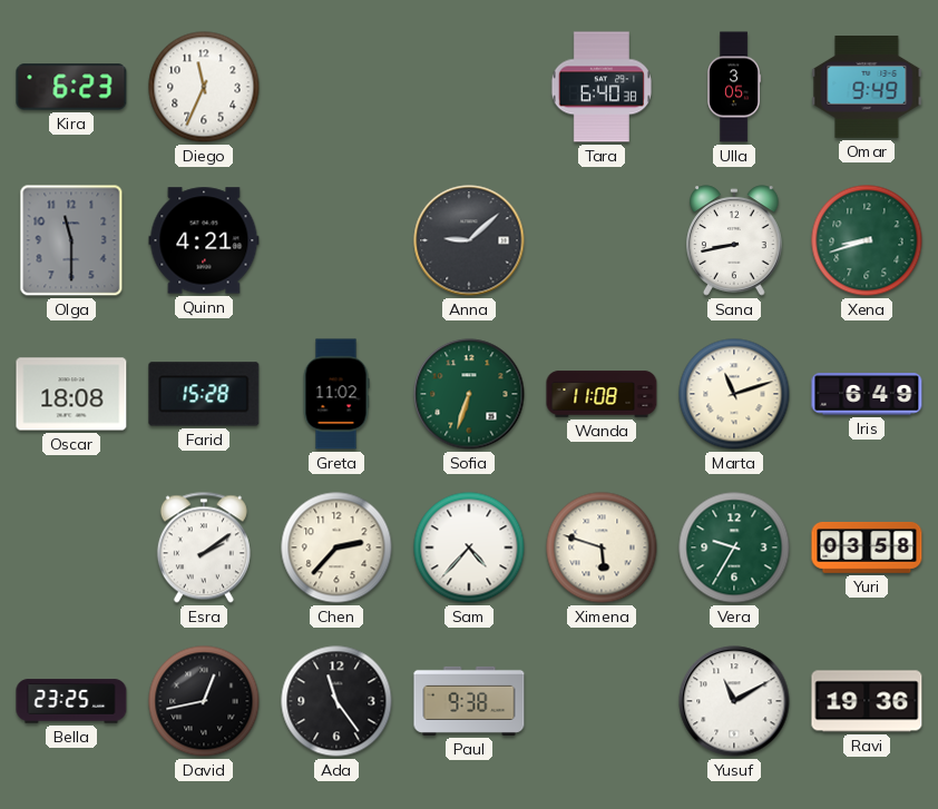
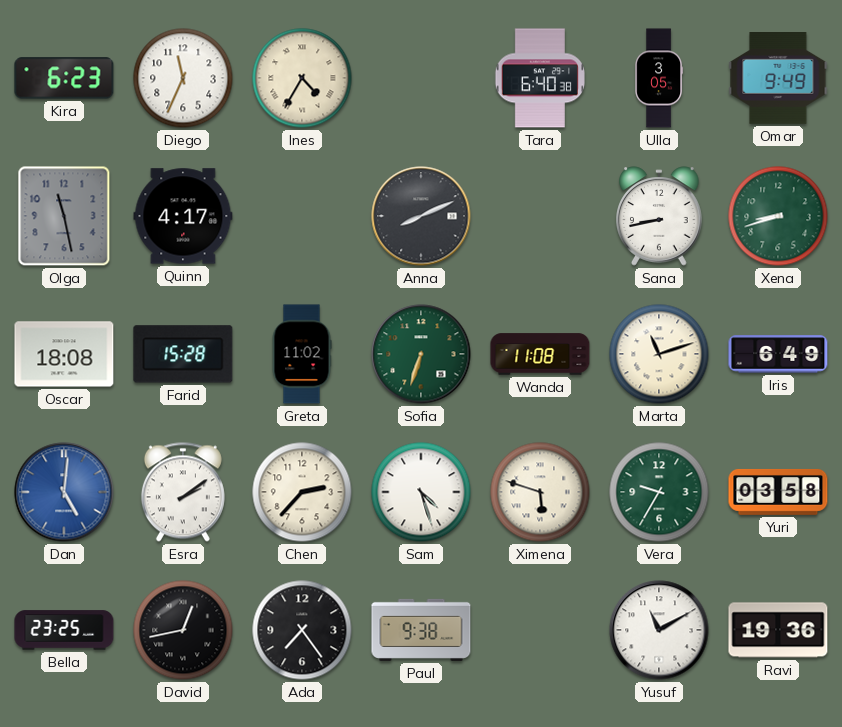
Ines: none -> 4:35 (302, 78)
Olga: 11:30 -> 11:28 (64, 216)
Quinn: 4:21 -> 4:17 (183, 216)
Anna: 9:08 -> 8:11 (421, 216)
Dan: none -> 5:01 (64, 492)
Sam: 4:37 -> 4:27 (421, 492)
Ada: 11:24 -> 7:24 (302, 630)
